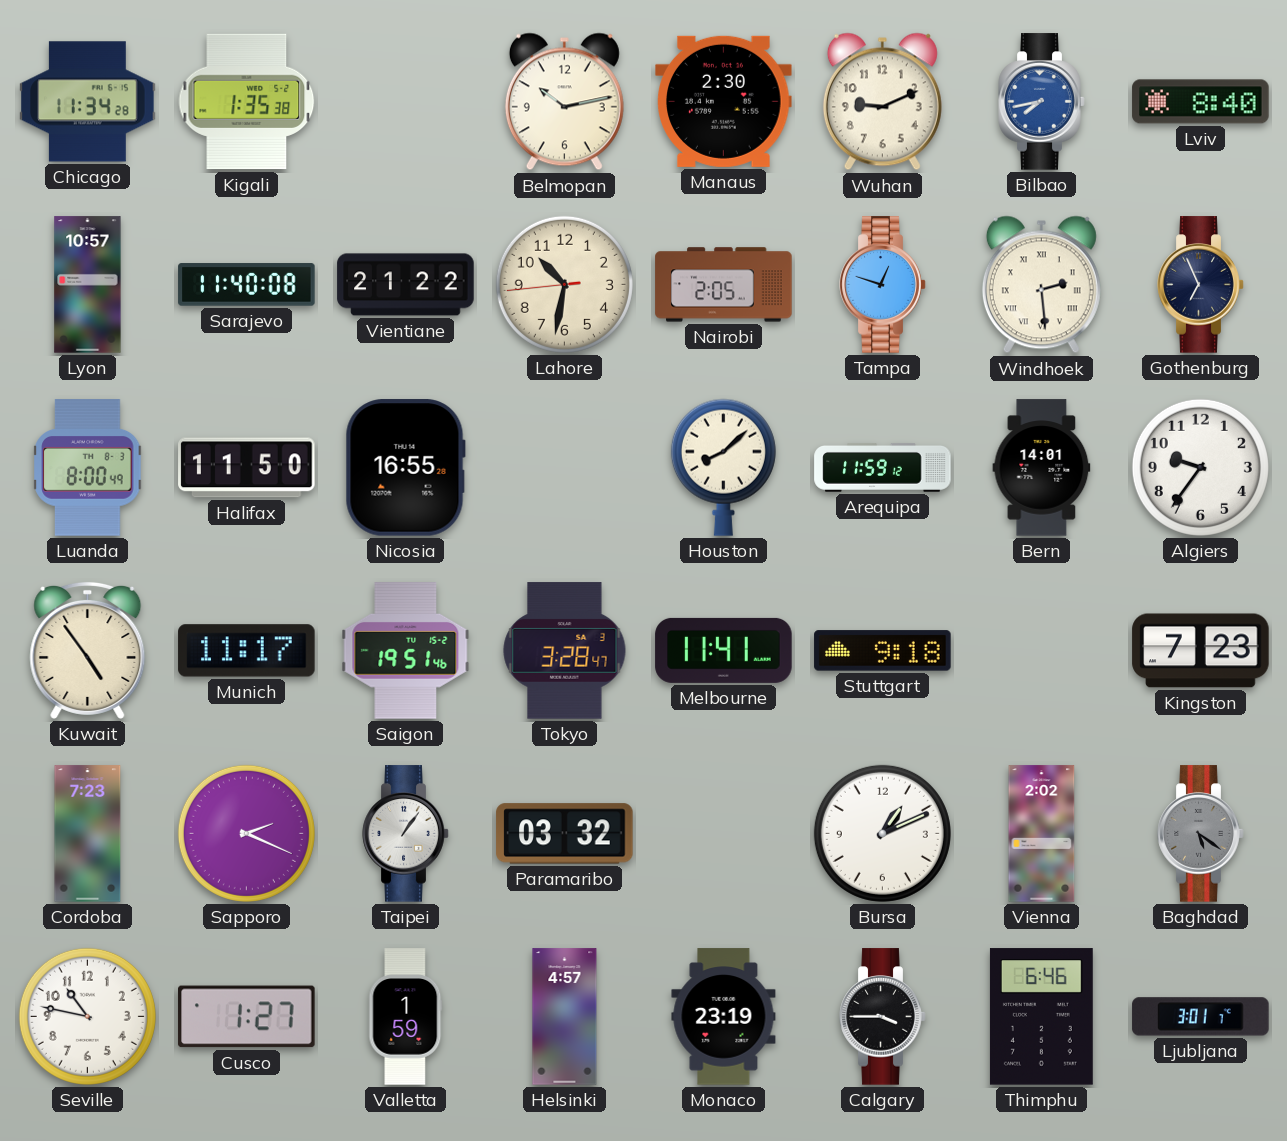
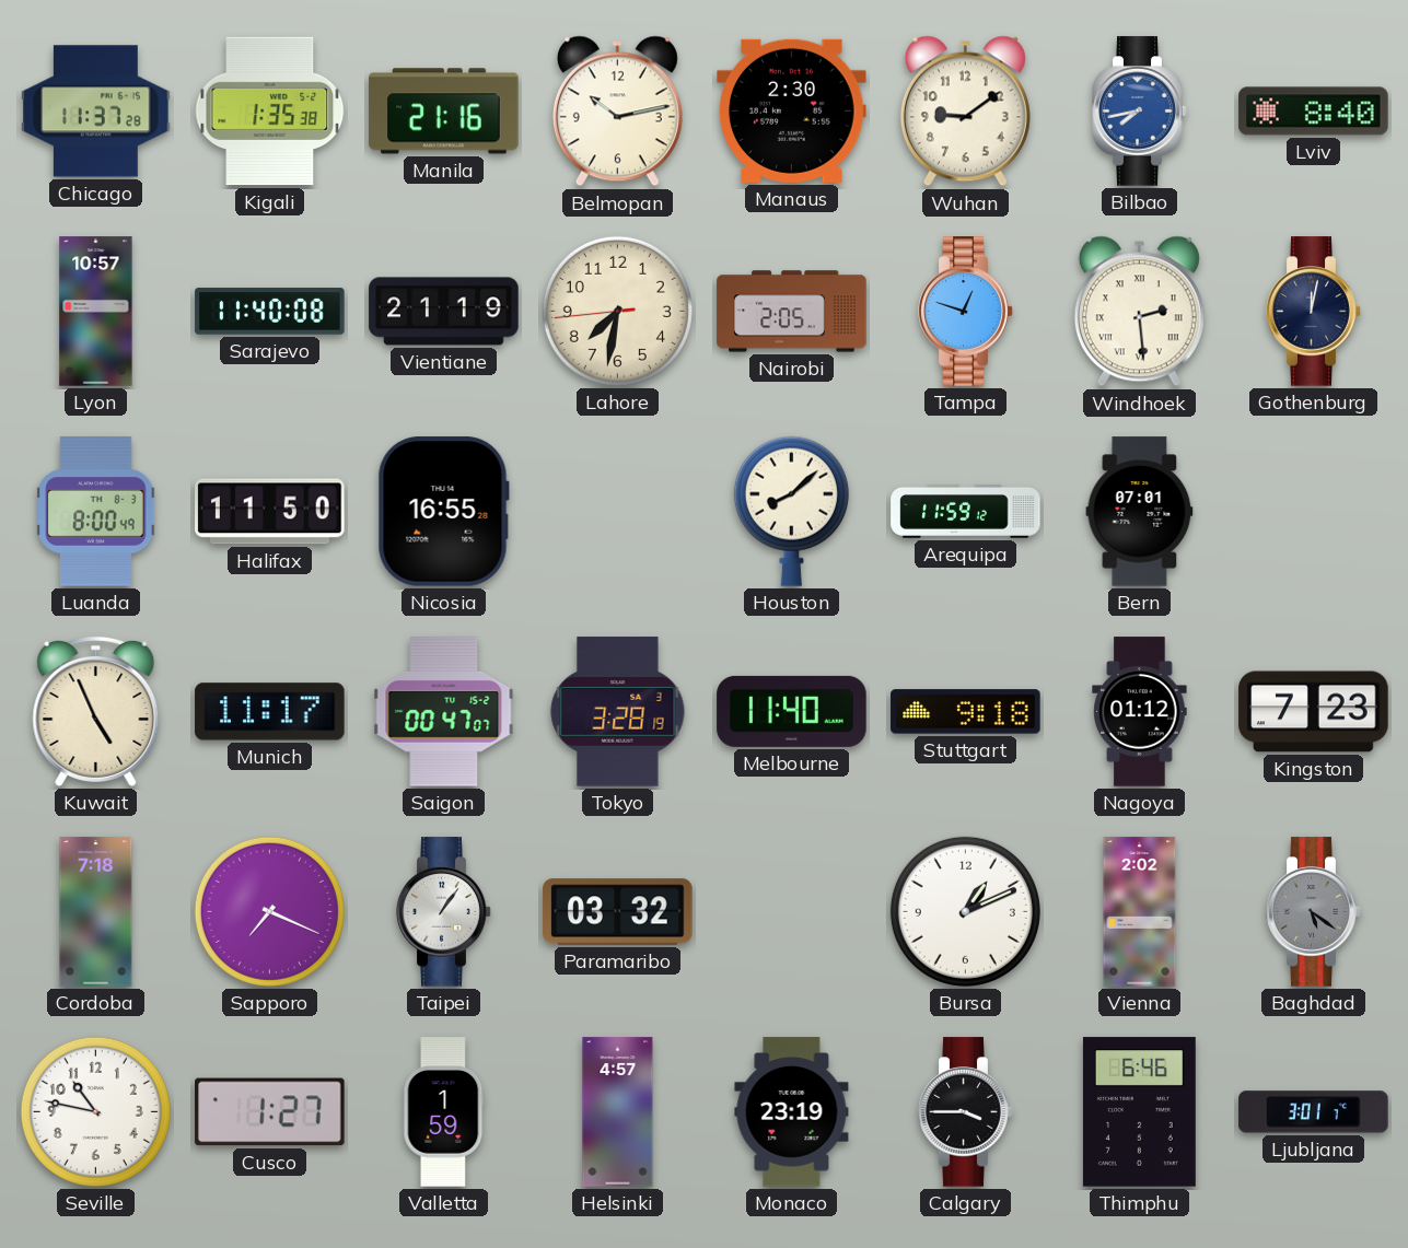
Chicago: 11:34 -> 11:37 (96, 112)
Manila: none -> 21:16 (444, 112)
Wuhan: 9:11 -> 9:09 (965, 112)
Vientiane: 21:22 -> 21:19 (444, 312)
Lahore: 10:31 -> 7:31 (617, 311)
Gothenburg: 6:56 -> 12:02 (1314, 312)
Bern: 14:01 -> 07:01 (1140, 512)
Algiers: 9:36 -> none (1200, 467)
Kuwait: 4:54 -> 4:56 (96, 711)
Saigon: 19:51 -> 00:47 (444, 712)
Tokyo: 3:28:47 -> 3:28:19 (618, 712)
Melbourne: 11:41 -> 11:40 (792, 711)
Nagoya: none -> 01:12 (1140, 712)
Cordoba: 7:23 -> 7:18 (96, 912)
Sapporo: 2:19 -> 7:19 (269, 911)
